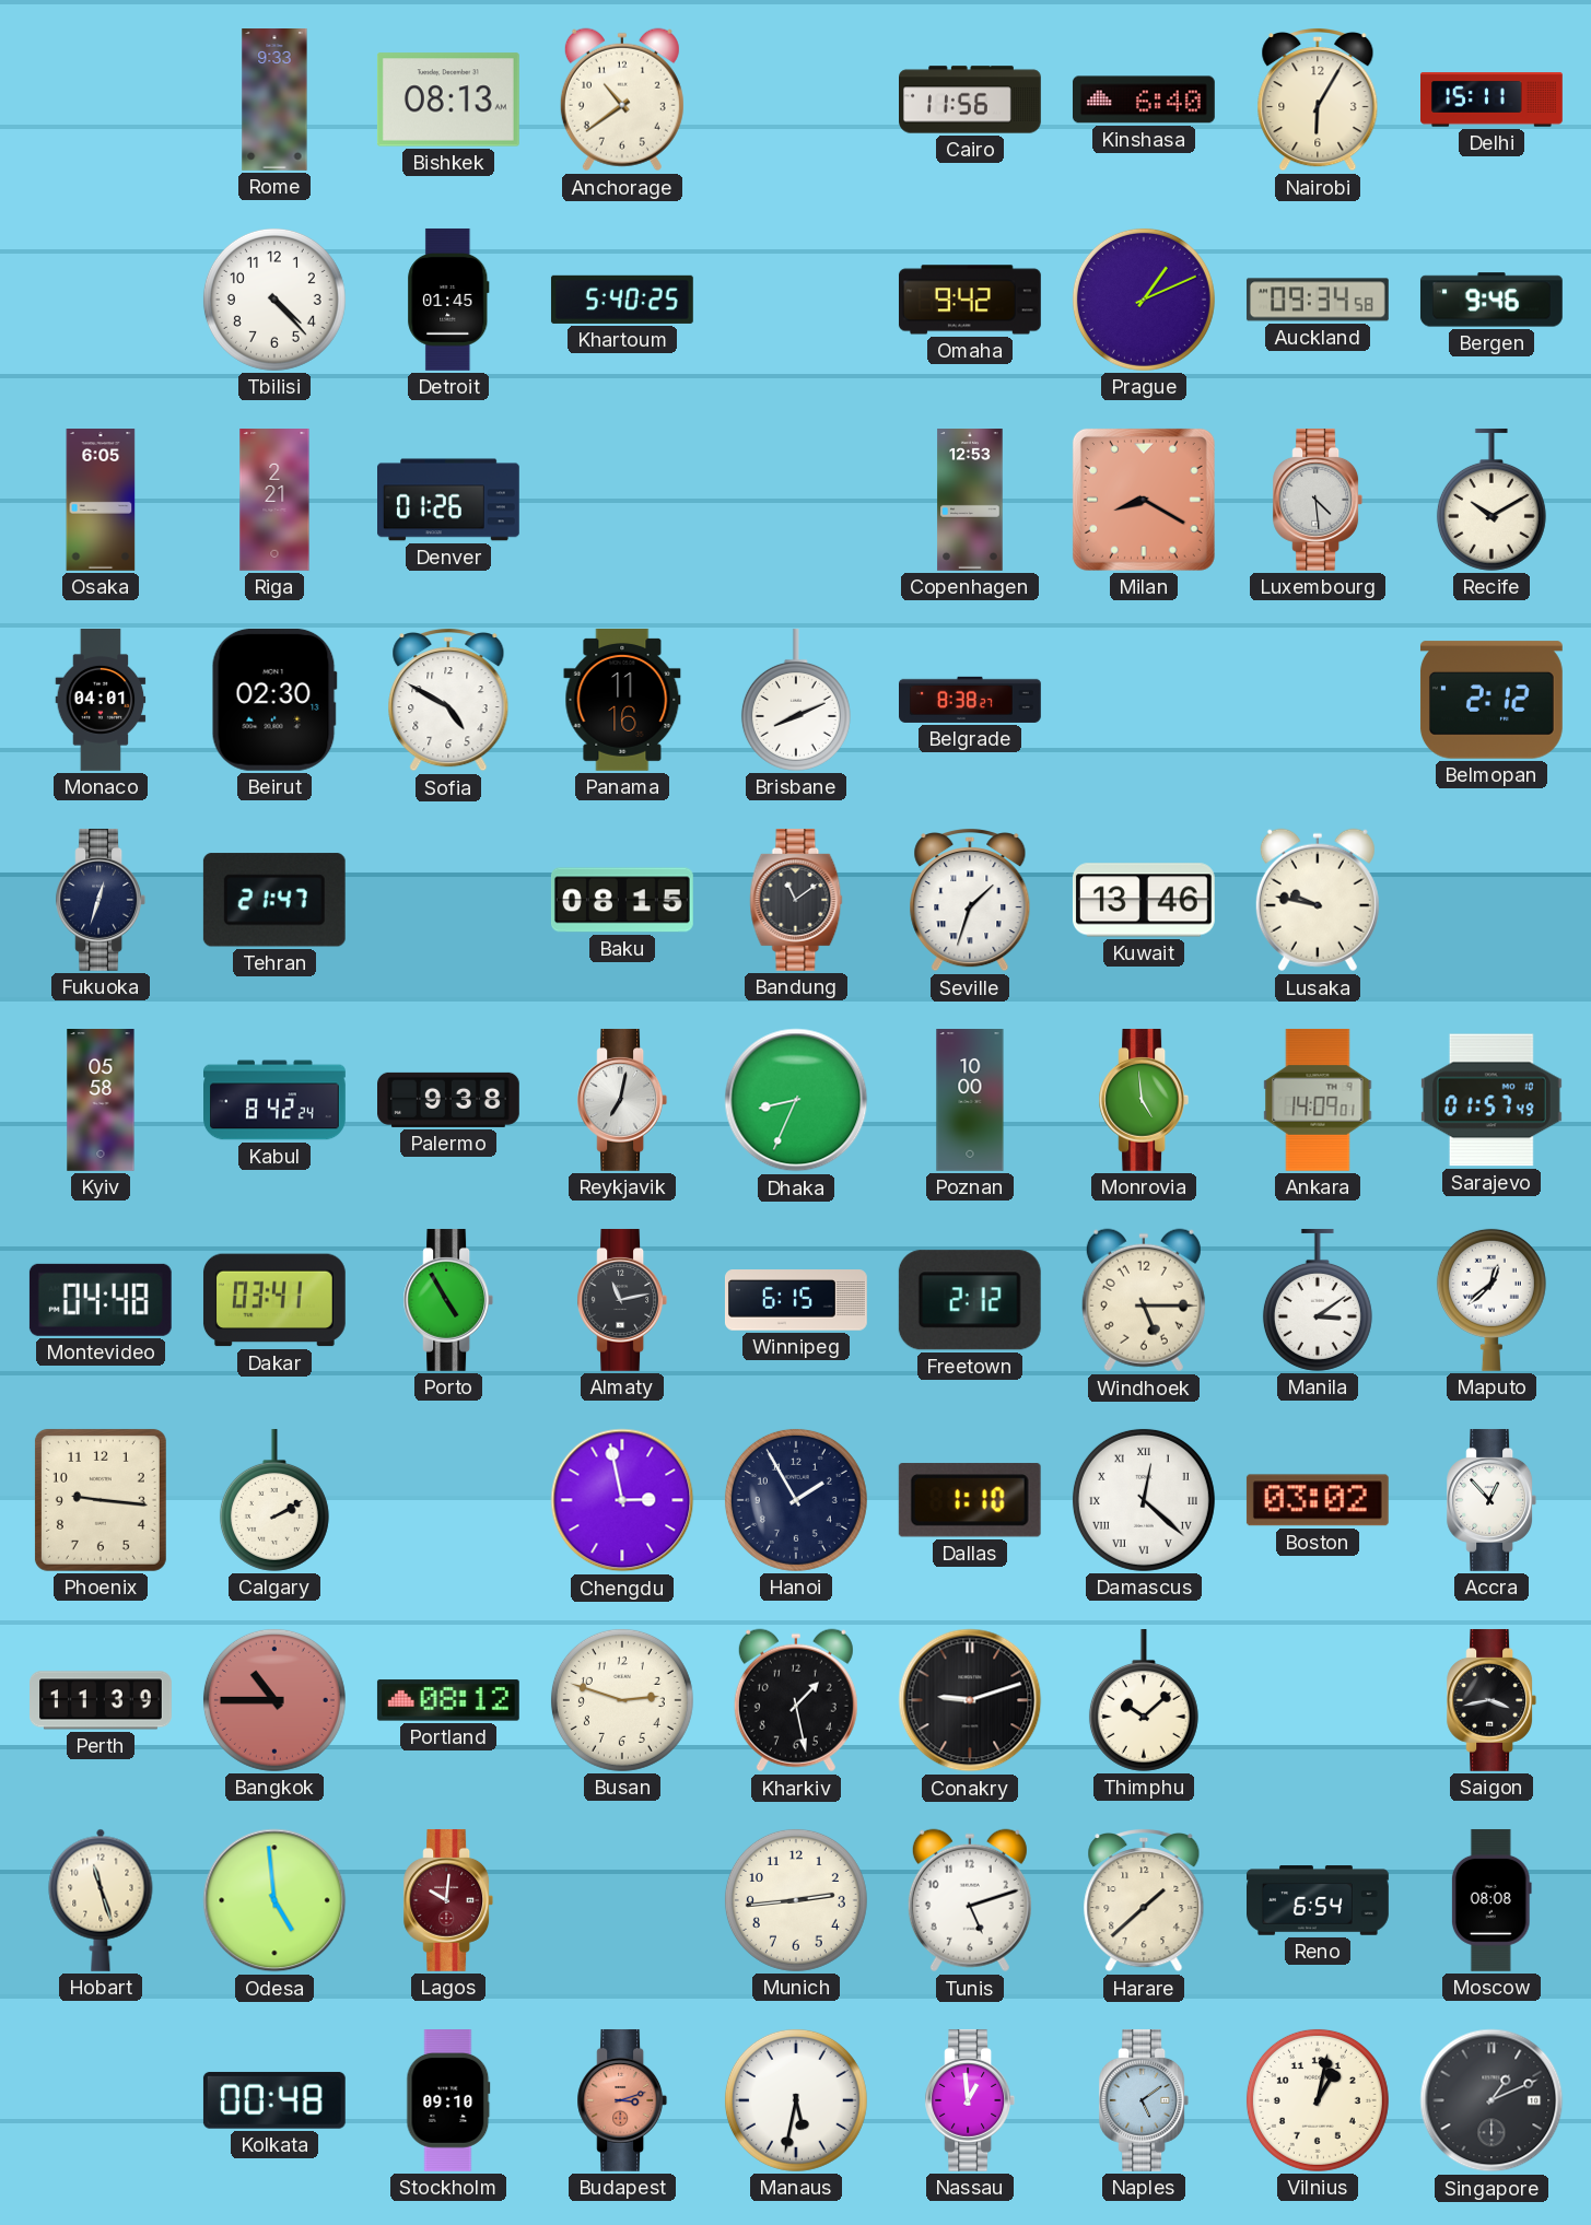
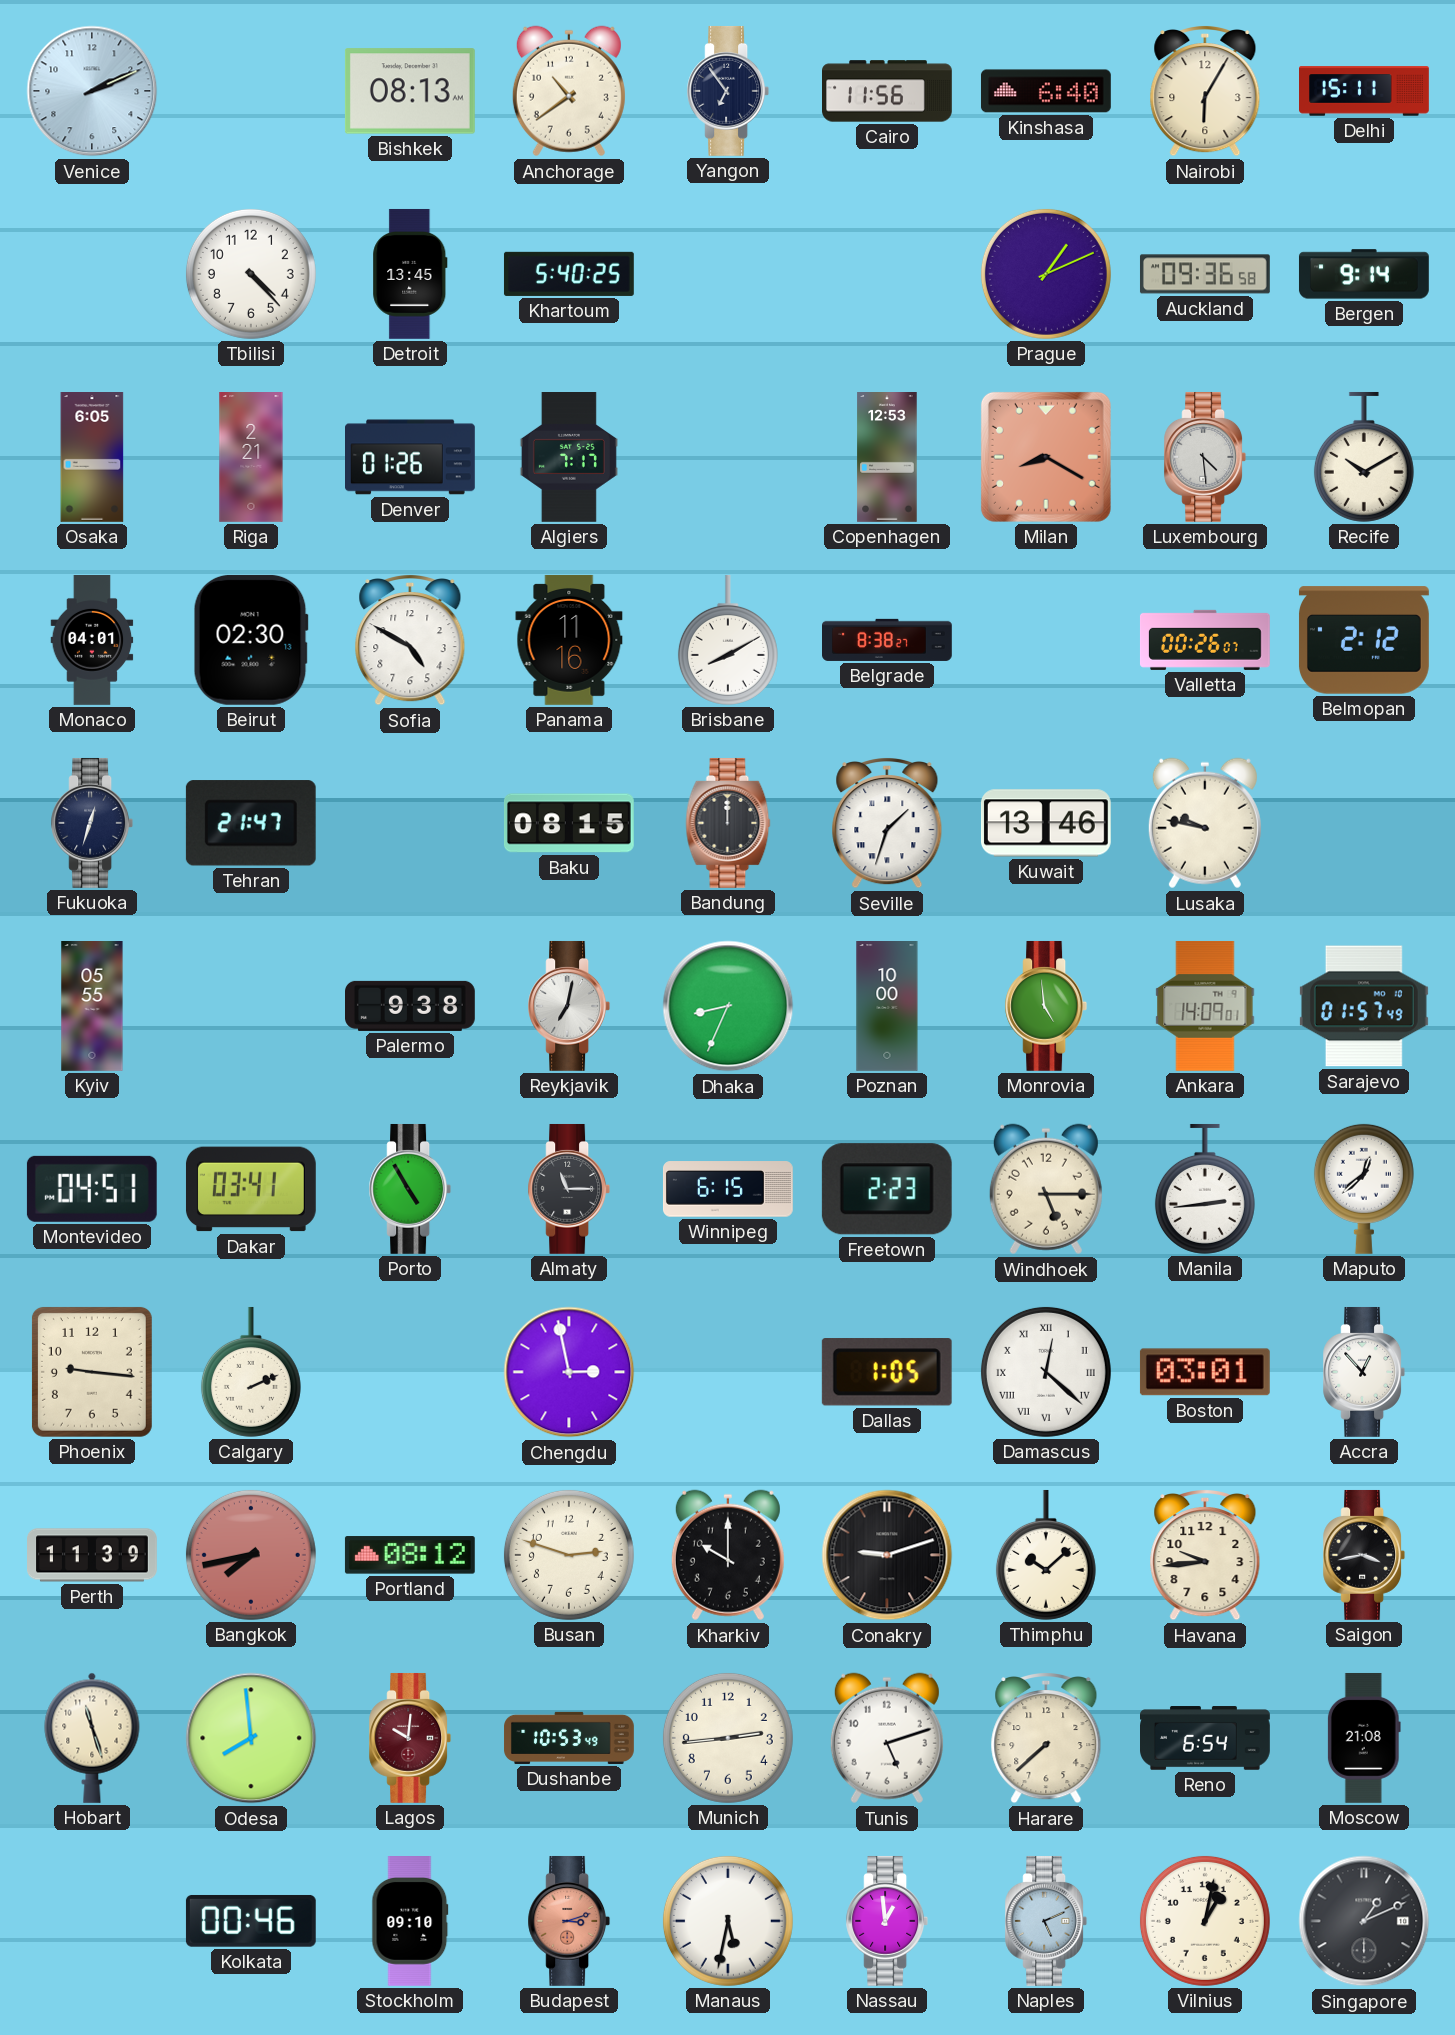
Venice: none -> 2:11 (92, 91)
Rome: 9:33 -> none (274, 101)
Yangon: none -> 6:54 (728, 91)
Detroit: 01:45 -> 13:45 (410, 274)
Omaha: 9:42 -> none (970, 300)
Auckland: 09:34 -> 09:36 (1205, 274)
Bergen: 9:46 -> 9:14 (1364, 274)
Algiers: none -> 7:17 (569, 458)
Brisbane: 8:11 -> 8:10 (728, 640)
Valletta: none -> 00:26 (1205, 640)
Bandung: 11:09 -> 12:00 (728, 823)
Kyiv: 05:58 -> 05:55 (92, 1007)
Kabul: 8:42 -> none (276, 1100)
Montevideo: 04:48 -> 04:51 (92, 1189)
Almaty: 11:13 -> 11:15 (569, 1189)
Freetown: 2:12 -> 2:23 (887, 1189)
Manila: 3:09 -> 2:44 (1205, 1189)
Calgary: 2:10 -> 2:11 (251, 1372)
Hanoi: 1:55 -> none (796, 1500)
Dallas: 1:10 -> 1:05 (887, 1373)
Boston: 03:02 -> 03:01 (1205, 1372)
Bangkok: 10:45 -> 7:43 (251, 1555)
Kharkiv: 1:28 -> 10:00 (728, 1555)
Havana: none -> 9:44 (1205, 1556)
Odesa: 4:59 -> 7:59 (251, 1738)
Dushanbe: none -> 10:53 (569, 1738)
Harare: 1:38 -> 7:38 (1046, 1739)
Moscow: 08:08 -> 21:08 (1364, 1738)
Kolkata: 00:48 -> 00:46 (251, 1921)
Naples: 5:09 -> 5:11 (1046, 1921)
